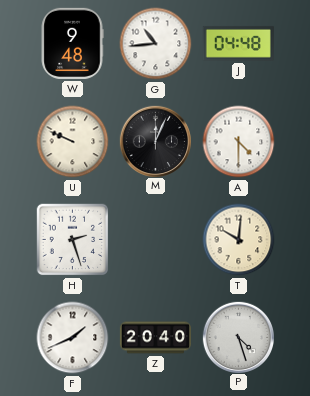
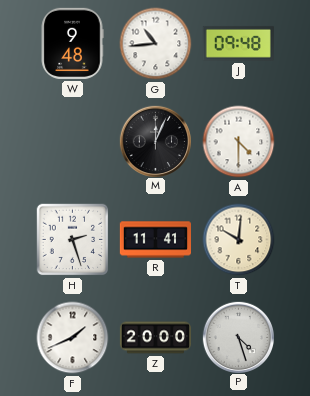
J: 04:48 -> 09:48 (238, 43)
U: 9:49 -> none (73, 142)
R: none -> 11:41 (155, 240)
Z: 20:40 -> 20:00 (155, 338)
